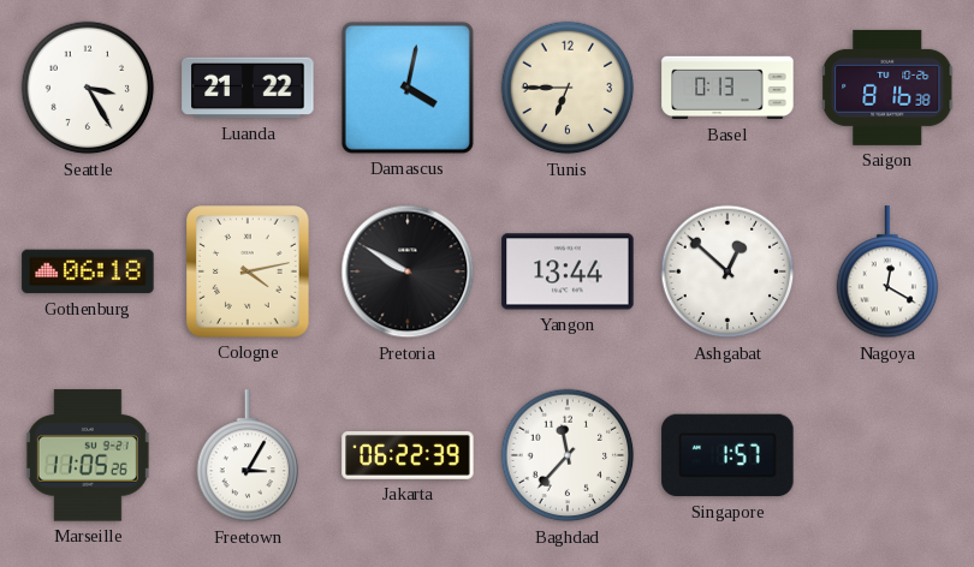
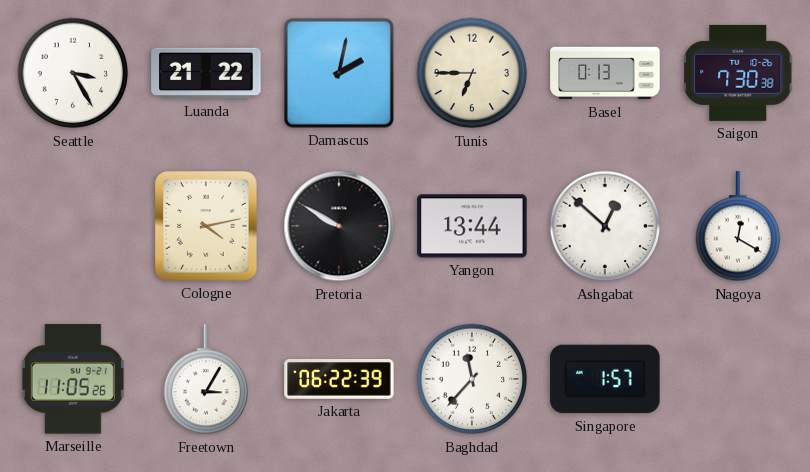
Damascus: 4:02 -> 2:02 (339, 73)
Saigon: 8:16 -> 7:30 (739, 73)
Gothenburg: 06:18 -> none (88, 271)
